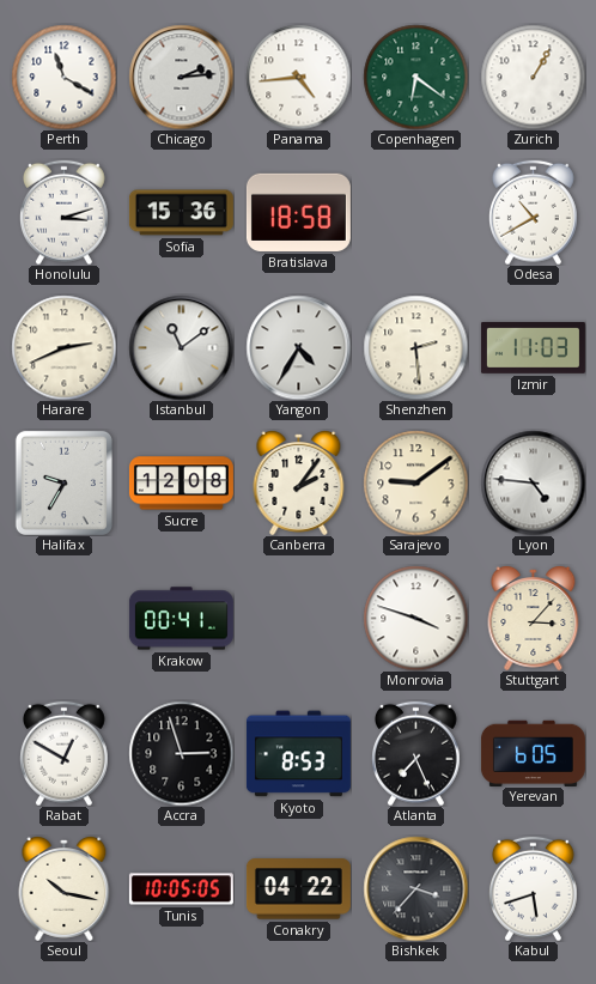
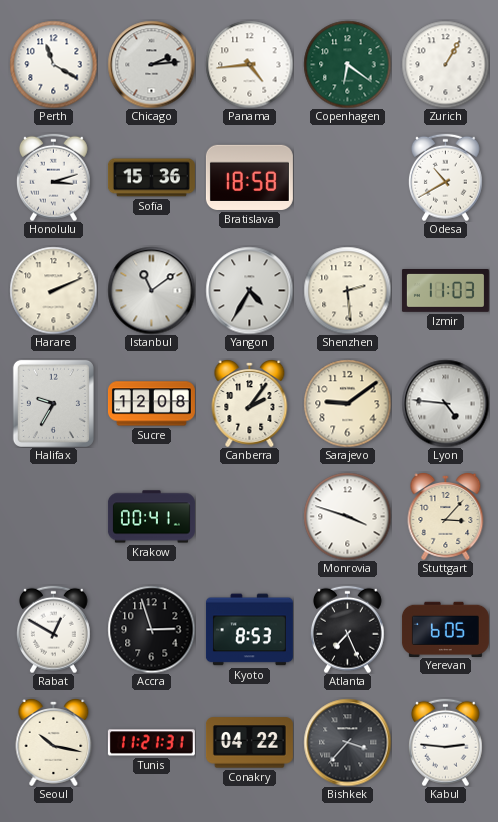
Harare: 2:41 -> 2:11 (53, 290)
Tunis: 10:05 -> 11:21 (151, 743)
Kabul: 5:42 -> 2:46 (446, 742)
